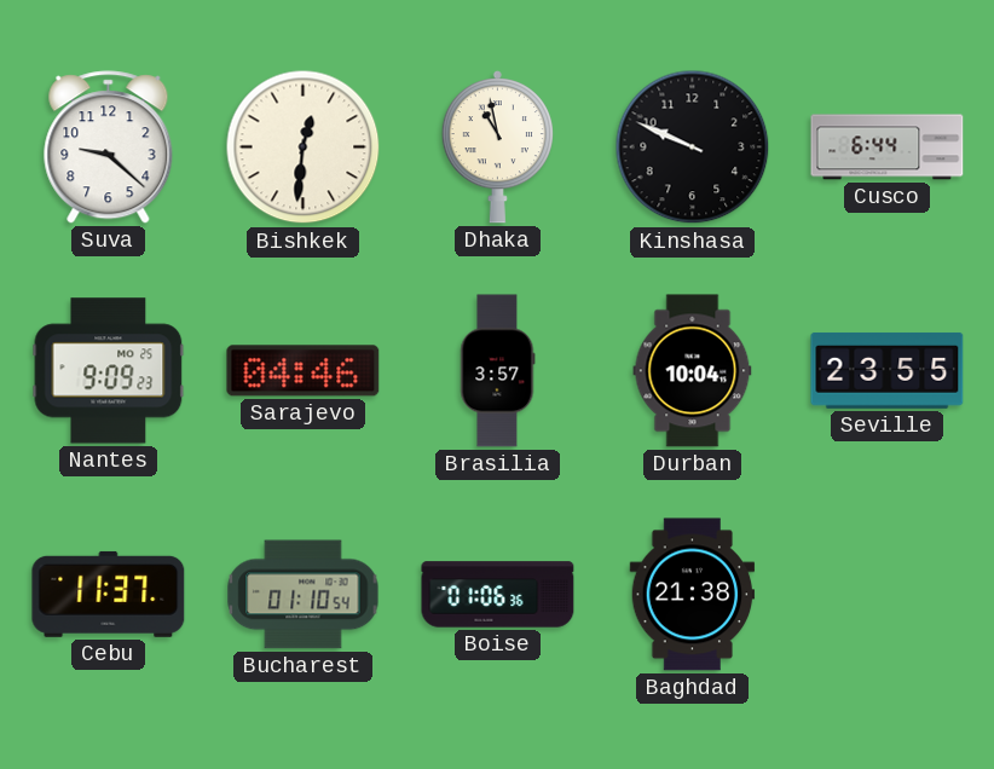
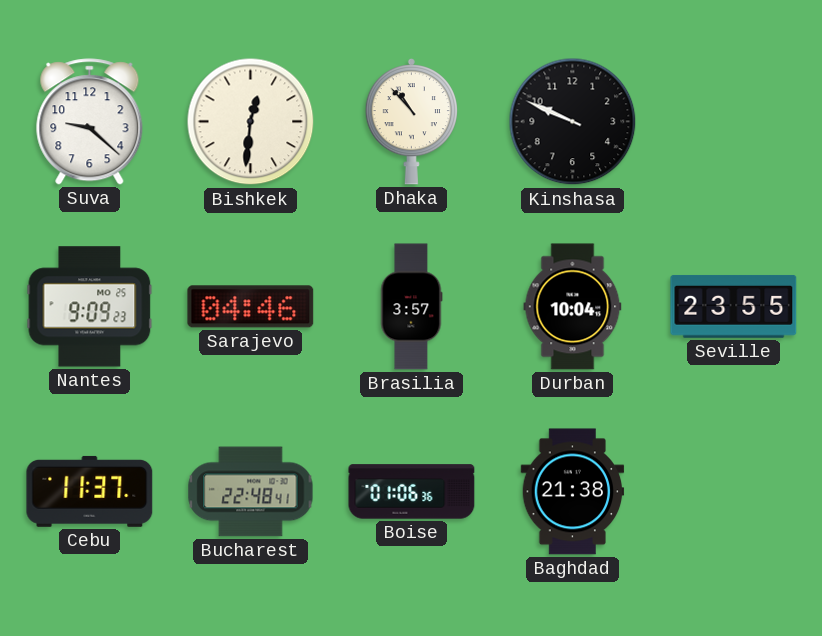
Dhaka: 10:58 -> 10:53 (411, 121)
Cusco: 6:44 -> none (888, 148)
Bucharest: 01:10 -> 22:48 (251, 492)
